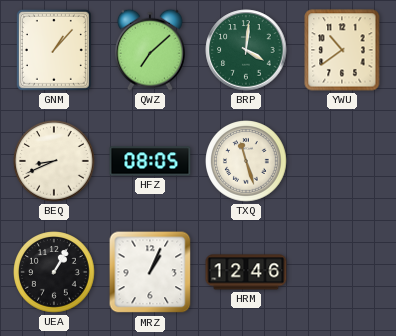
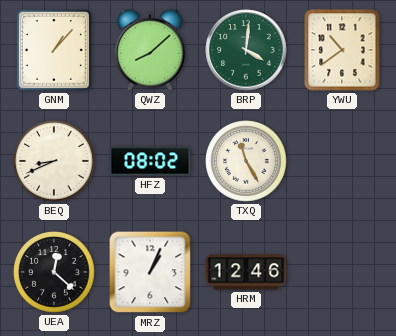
QWZ: 7:08 -> 8:08 (150, 50)
HFZ: 08:05 -> 08:02 (150, 161)
TXQ: 11:27 -> 11:25 (247, 162)
UEA: 1:05 -> 12:22 (55, 273)
